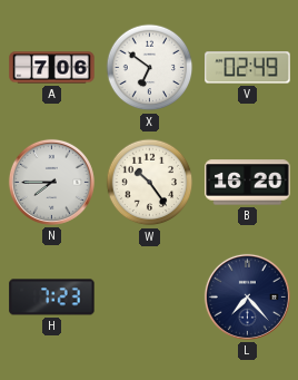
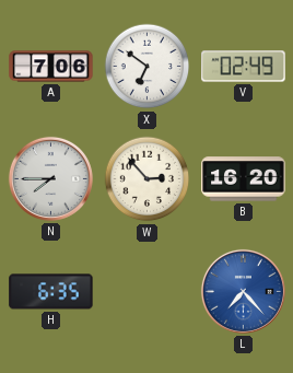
W: 10:24 -> 2:53 (148, 179)
H: 7:23 -> 6:35 (51, 292)
L dial: navy -> blue (243, 291)
